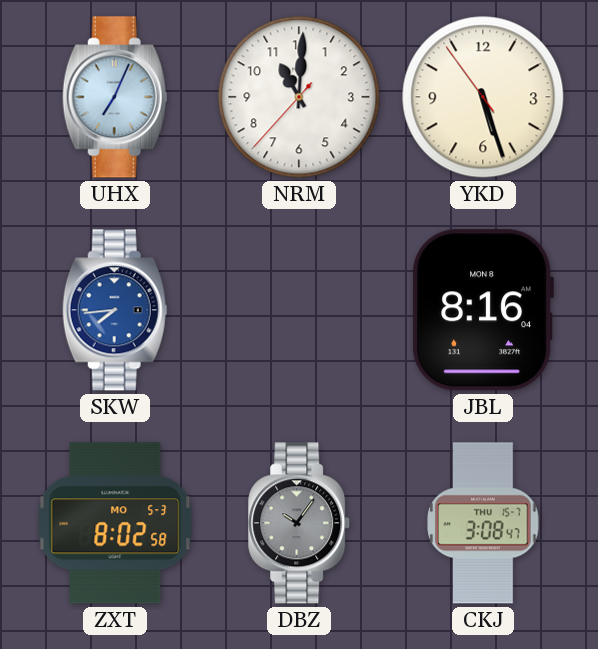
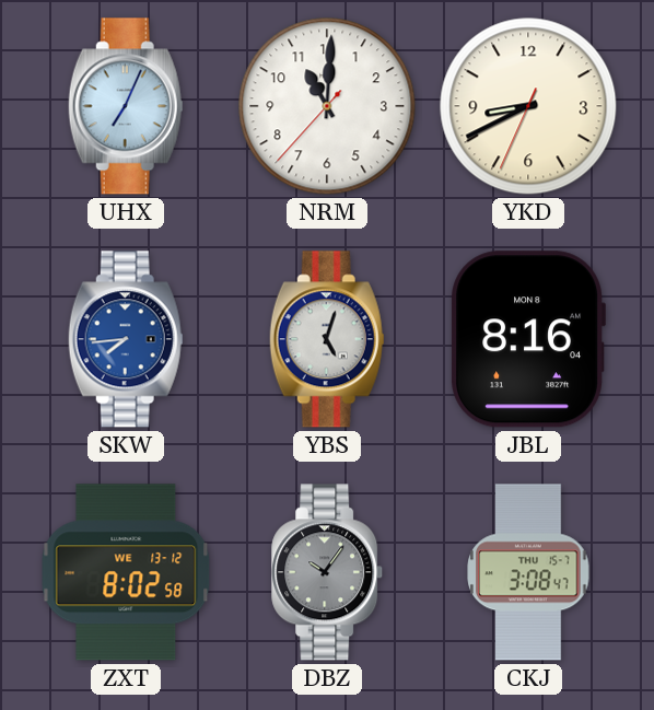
YKD: 5:26 -> 8:40 (528, 106)
YBS: none -> 5:03 (327, 339)
ZXT date: MO 5-3 -> WE 13-12 (126, 572)
